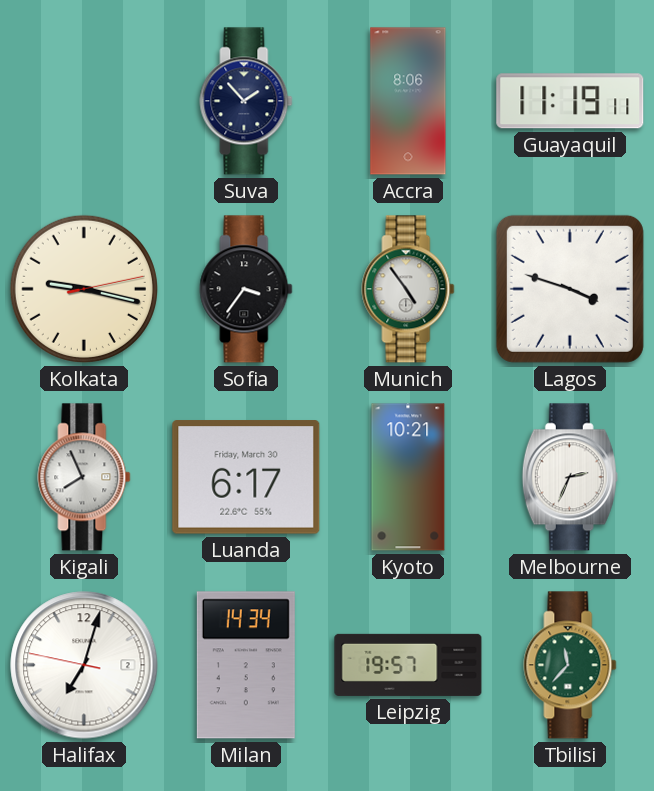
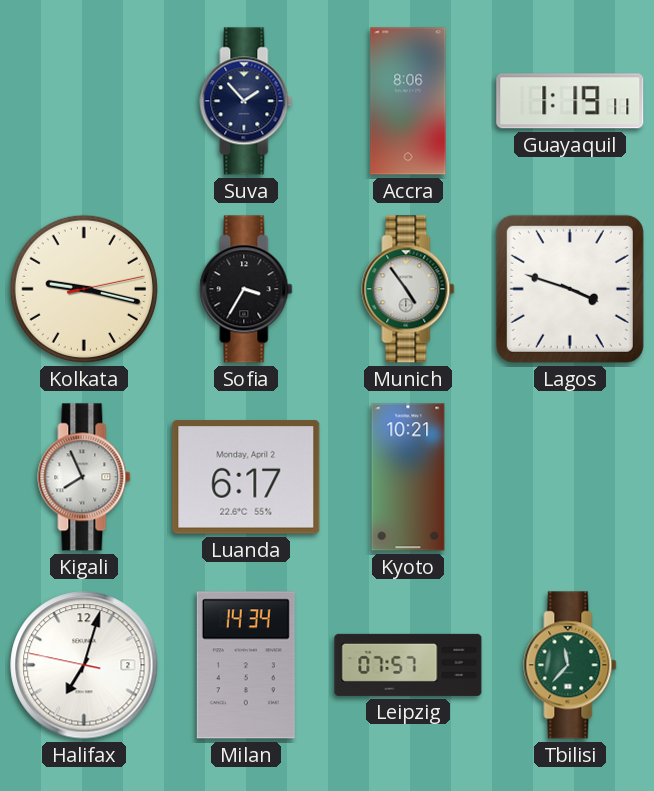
Guayaquil: 11:19 -> 1:19 (570, 101)
Sofia: 3:36 -> 3:35 (246, 289)
Luanda date: Friday, March 30 -> Monday, April 2 (246, 477)
Melbourne: 2:34 -> none (570, 477)
Leipzig: 19:57 -> 07:57 (408, 665)
